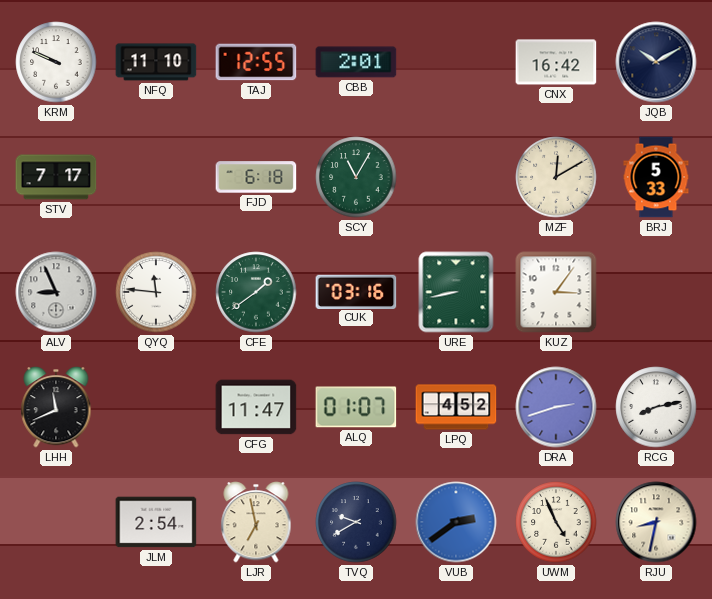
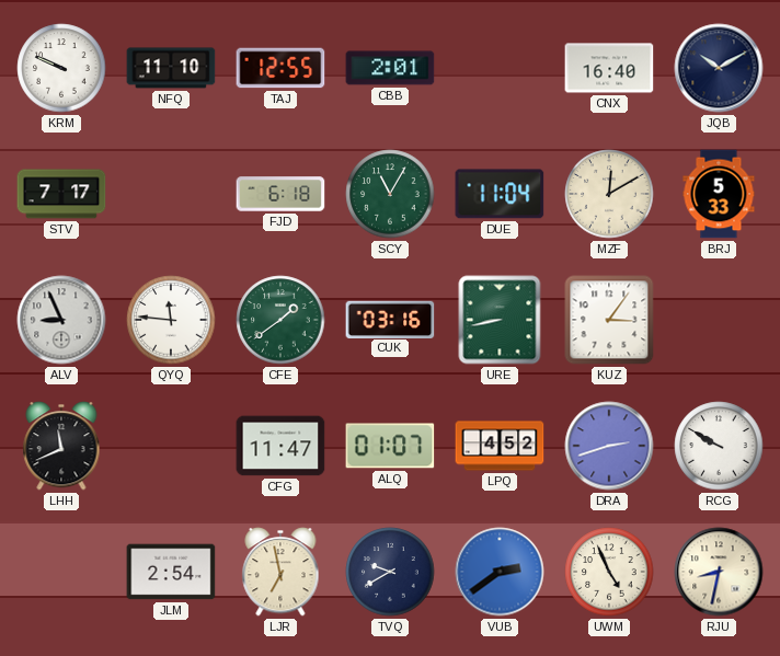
CNX: 16:42 -> 16:40 (609, 68)
DUE: none -> 11:04 (500, 194)
RCG: 8:13 -> 9:50 (719, 446)
